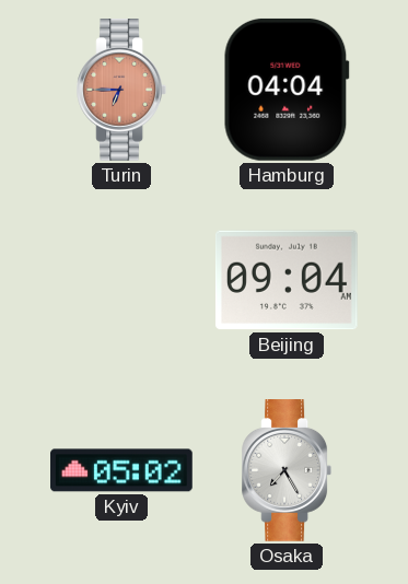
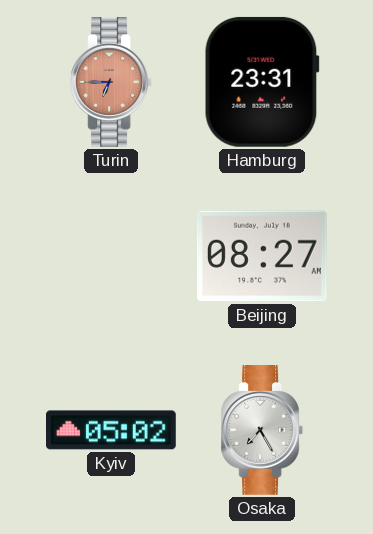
Hamburg: 04:04 -> 23:31 (262, 82)
Beijing: 09:04 -> 08:27 (262, 256)
